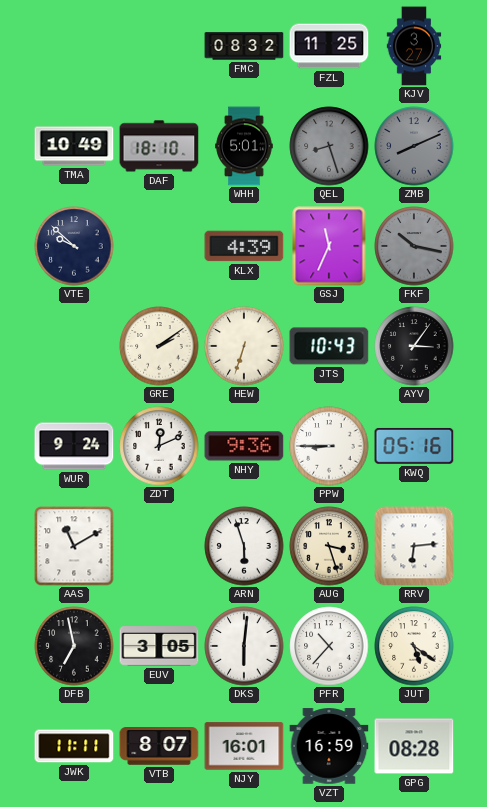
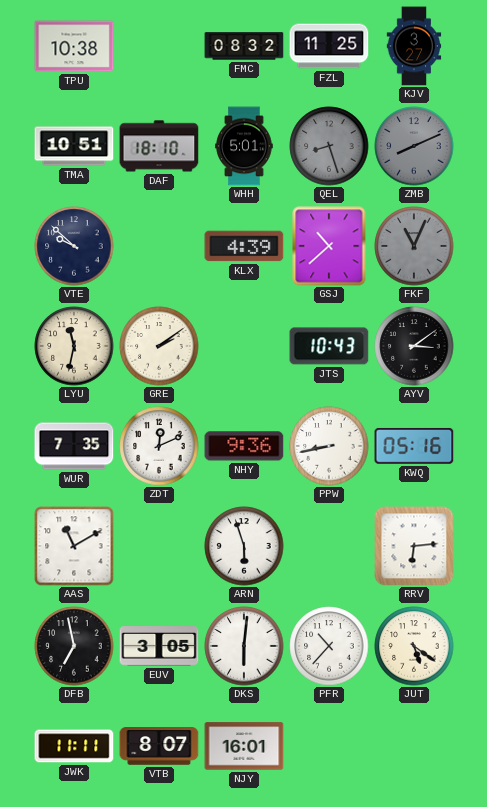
TPU: none -> 10:38 (74, 46)
TMA: 10:49 -> 10:51 (74, 146)
GSJ: 11:34 -> 10:38 (329, 246)
FKF: 10:17 -> 11:04 (414, 246)
LYU: none -> 11:32 (74, 346)
HEW: 6:33 -> none (244, 346)
AYV: 3:06 -> 3:09 (414, 346)
WUR: 9:24 -> 7:35 (74, 446)
PPW: 8:45 -> 8:43 (329, 446)
AUG: 3:27 -> none (329, 546)
VZT: 16:59 -> none (329, 746)
GPG: 08:28 -> none (414, 746)
